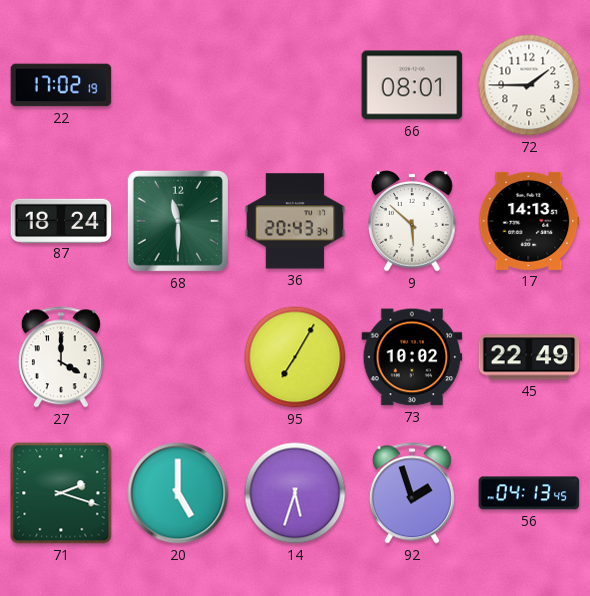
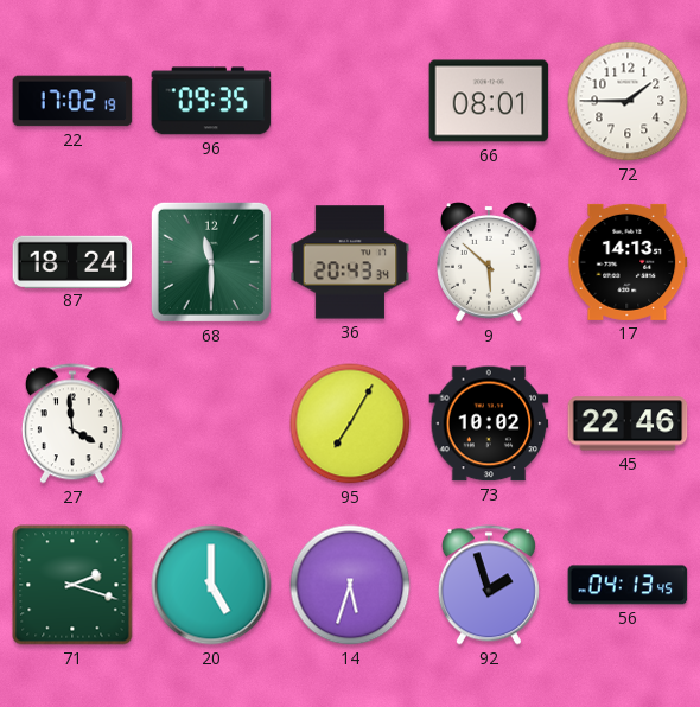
96: none -> 09:35 (211, 101)
27: 4:00 -> 3:59 (72, 423)
45: 22:49 -> 22:46 (628, 423)
